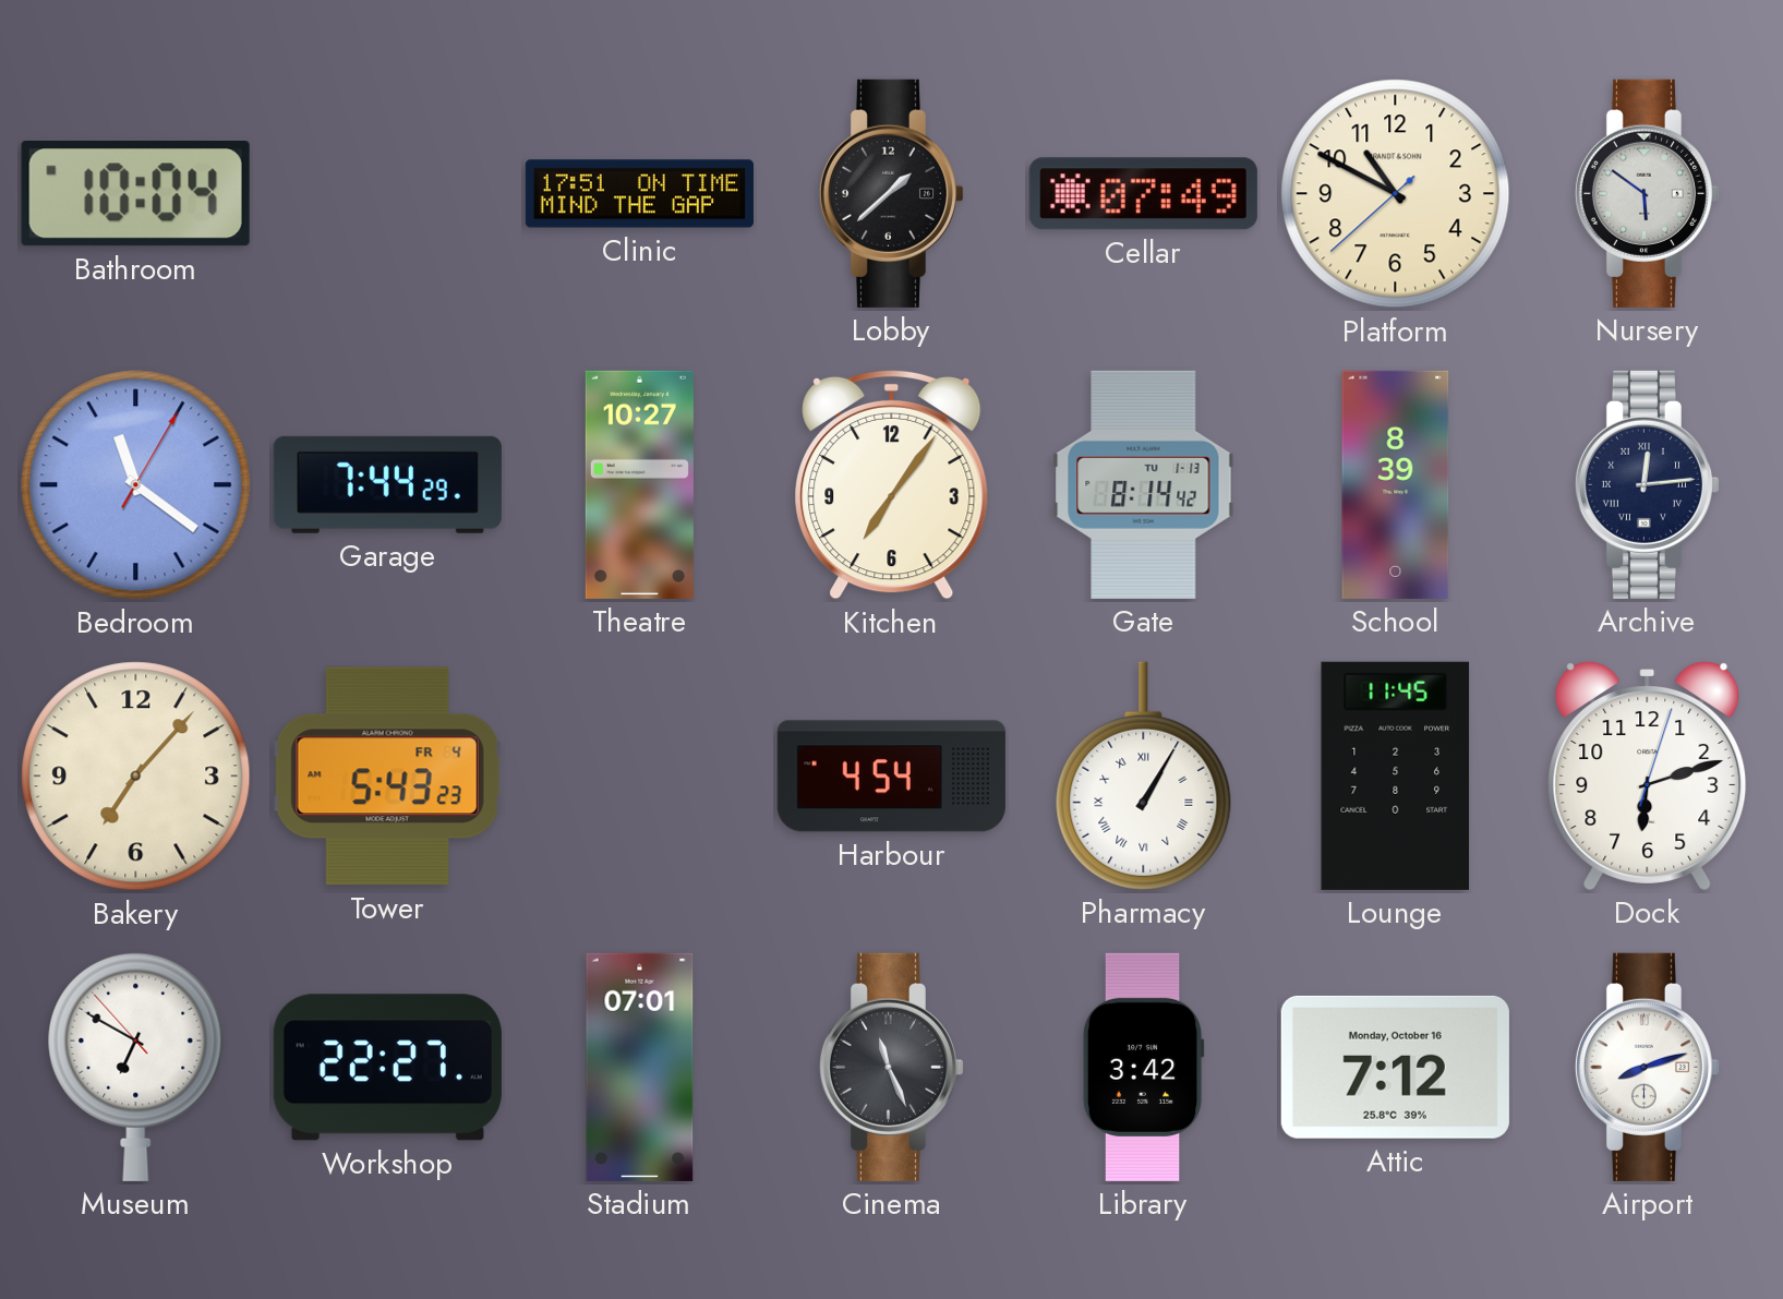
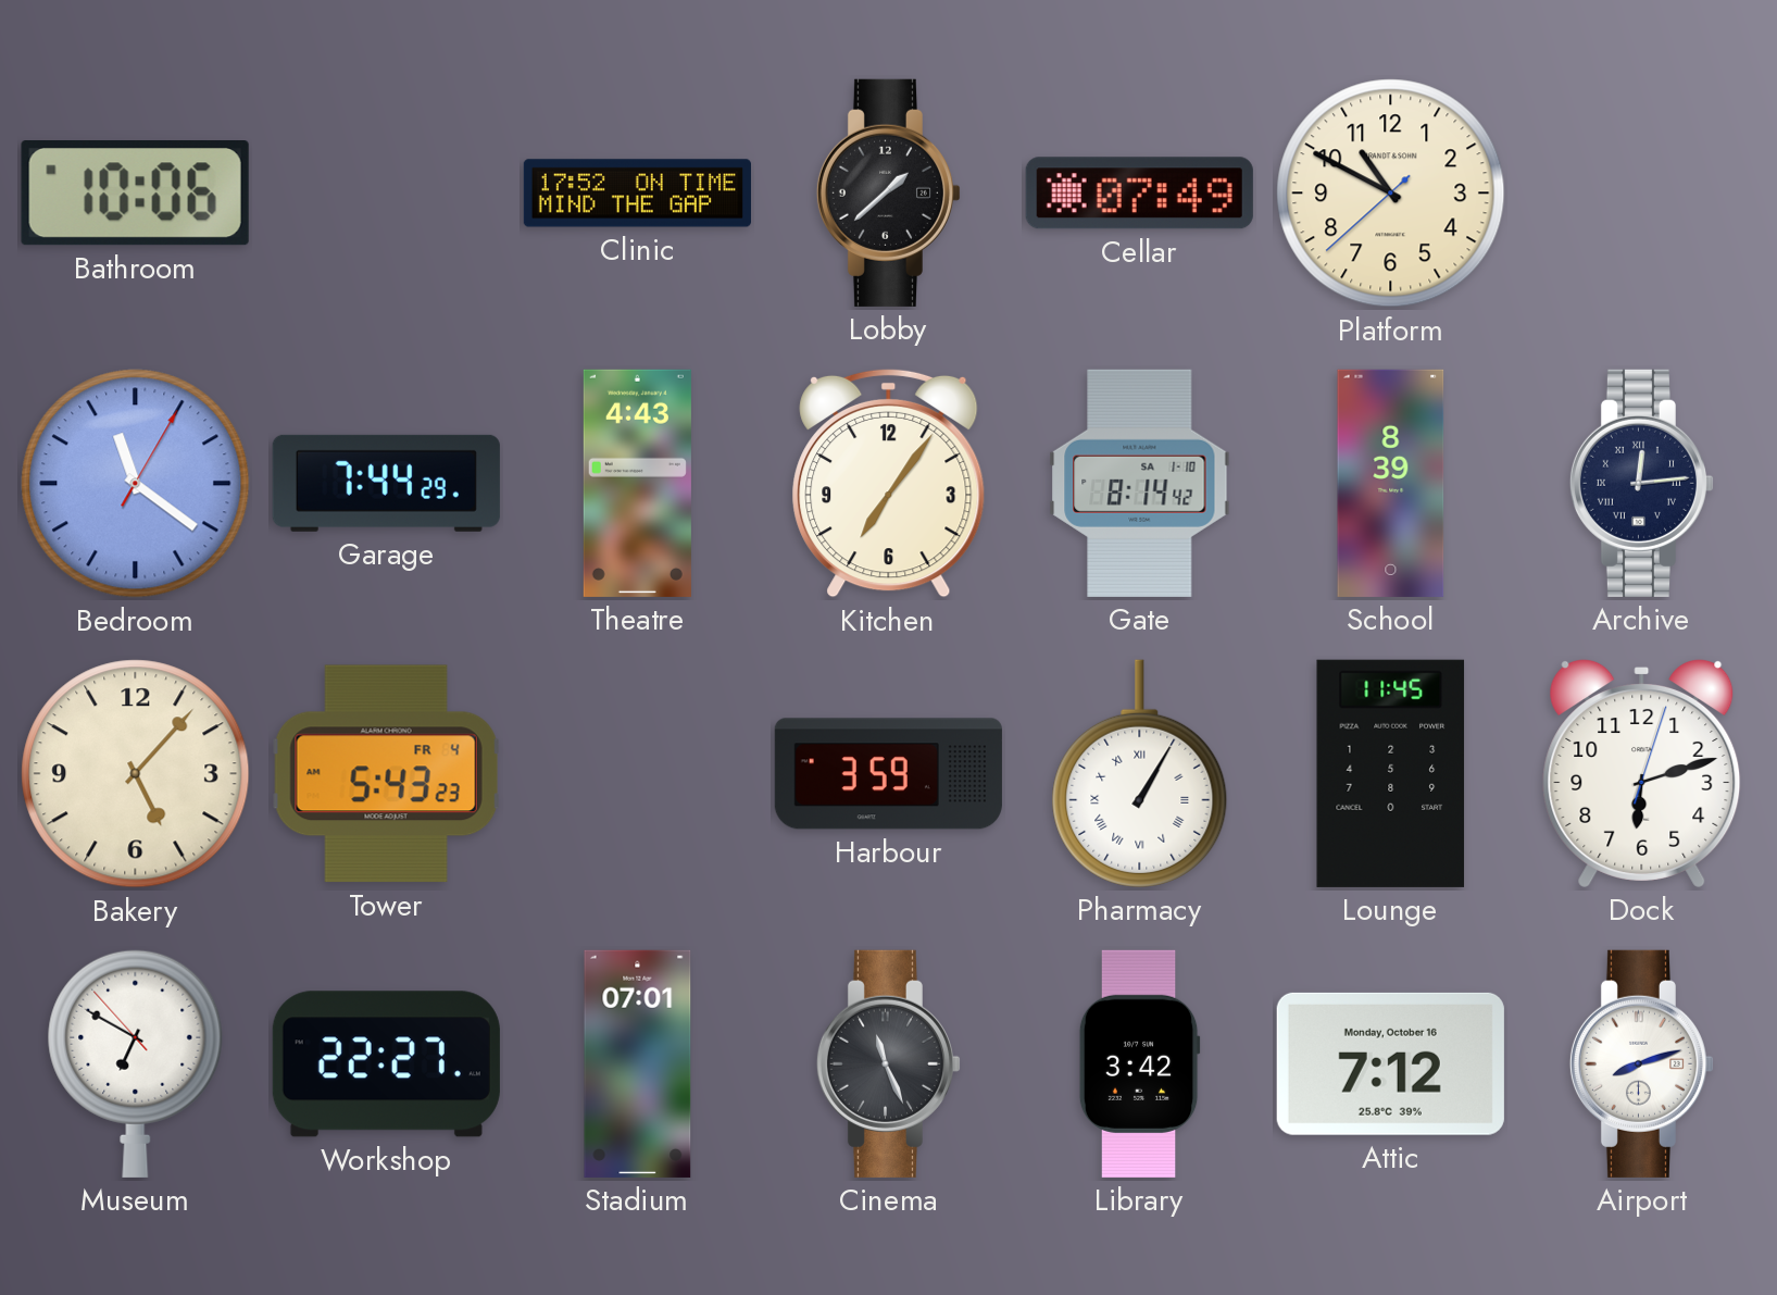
Bathroom: 10:04 -> 10:06 (135, 194)
Clinic: 17:51 -> 17:52 (637, 194)
Nursery: 5:51 -> none (1647, 193)
Theatre: 10:27 -> 4:43 (637, 483)
Gate date: TU 1-13 -> SA 1-10 (1140, 483)
Bakery: 7:07 -> 5:07 (136, 774)
Harbour: 4:54 -> 3:59 (888, 774)
